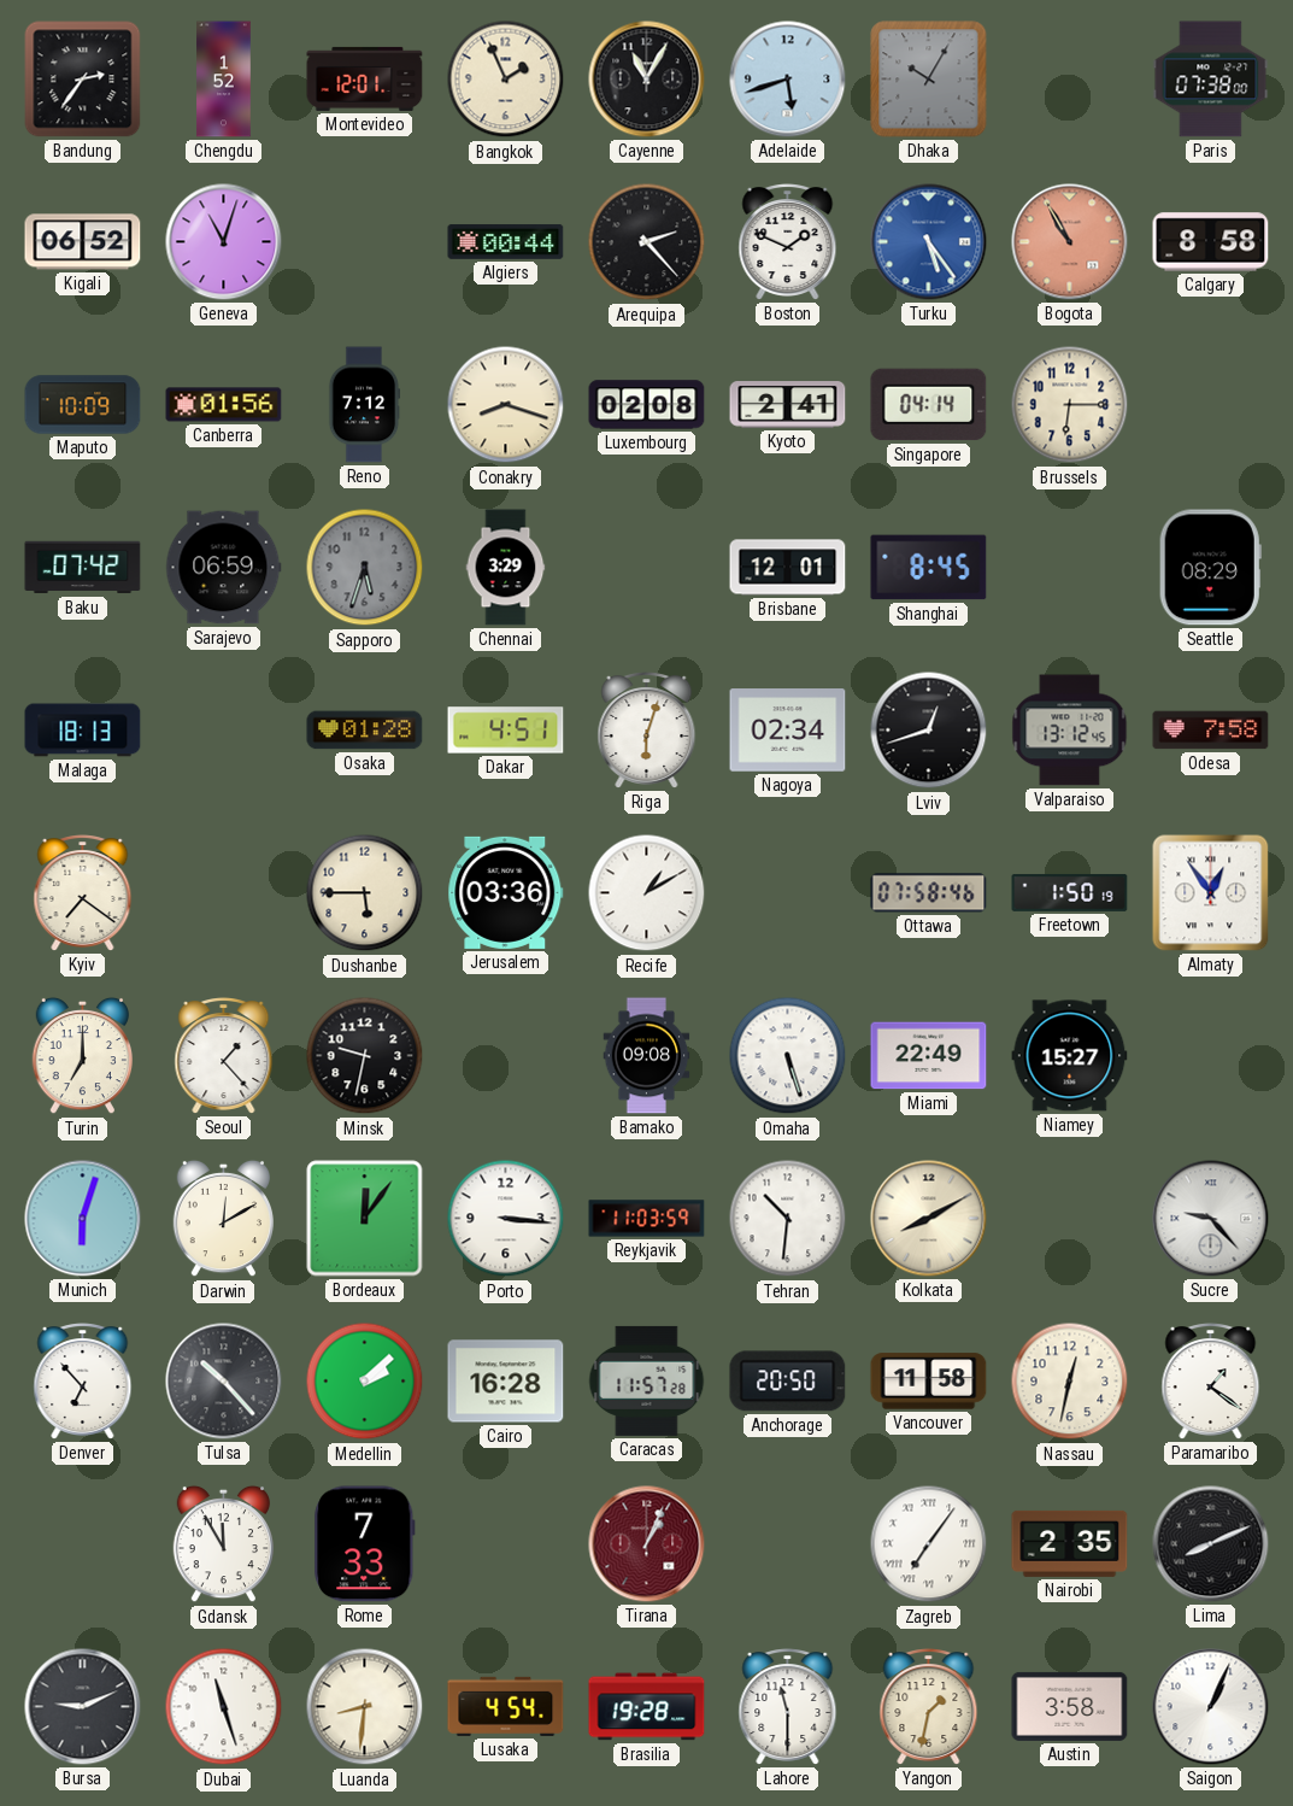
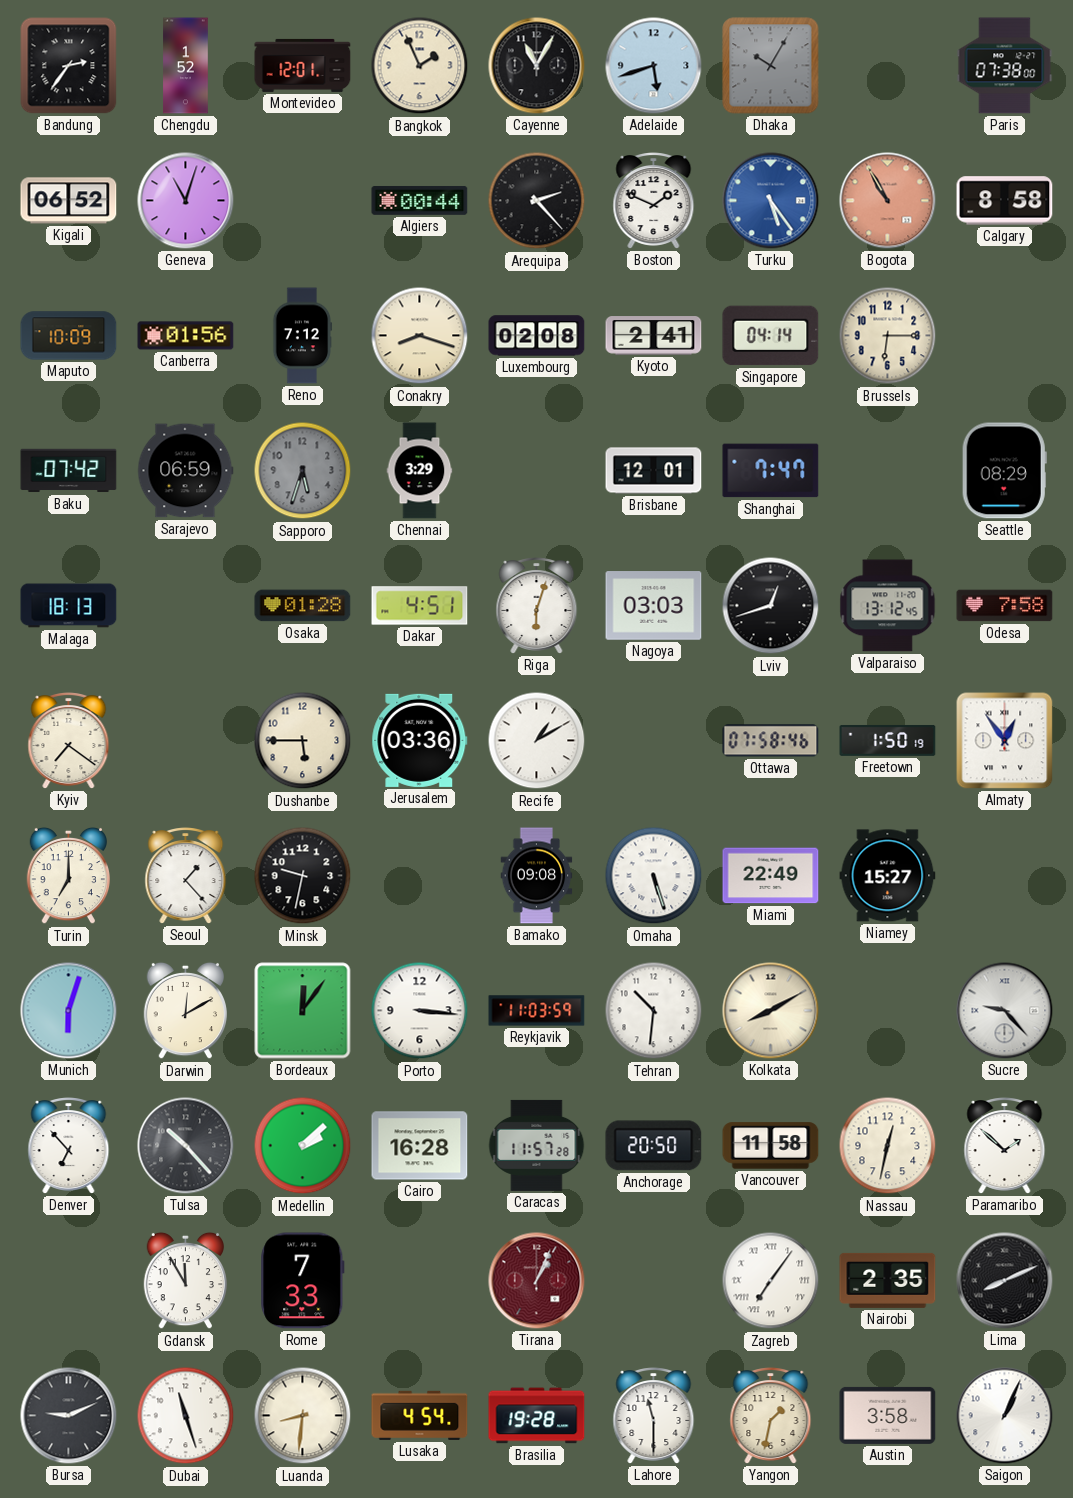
Shanghai: 8:45 -> 7:47 (771, 471)
Nagoya: 02:34 -> 03:03 (654, 606)
Paramaribo: 1:21 -> 1:52 (1005, 1146)
